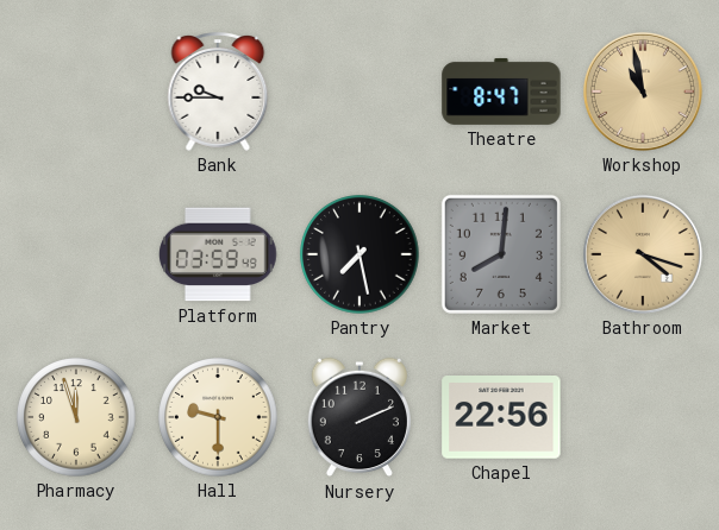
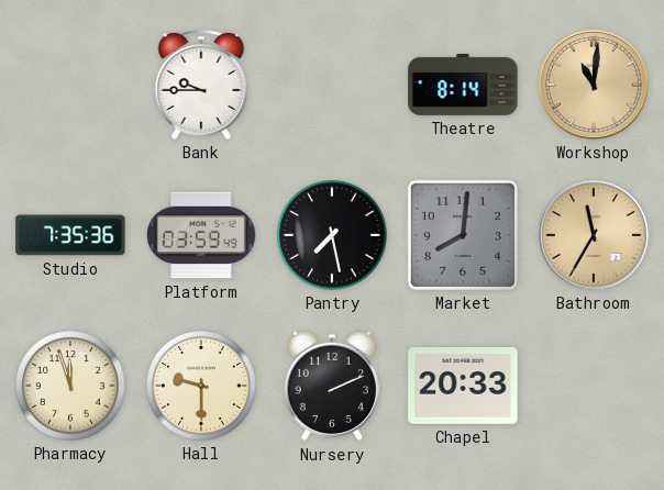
Theatre: 8:47 -> 8:14 (463, 85)
Workshop: 10:58 -> 11:01 (594, 85)
Studio: none -> 7:35 (70, 235)
Bathroom: 4:18 -> 11:35 (594, 235)
Chapel: 22:56 -> 20:33 (463, 387)
